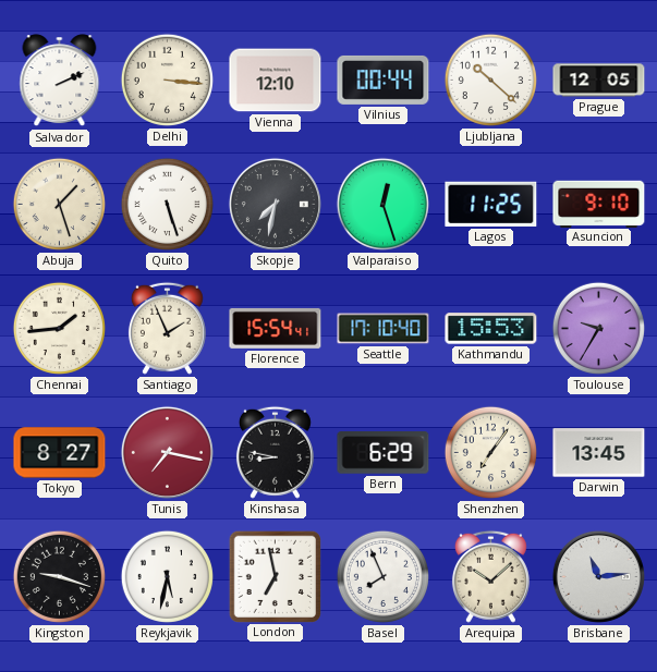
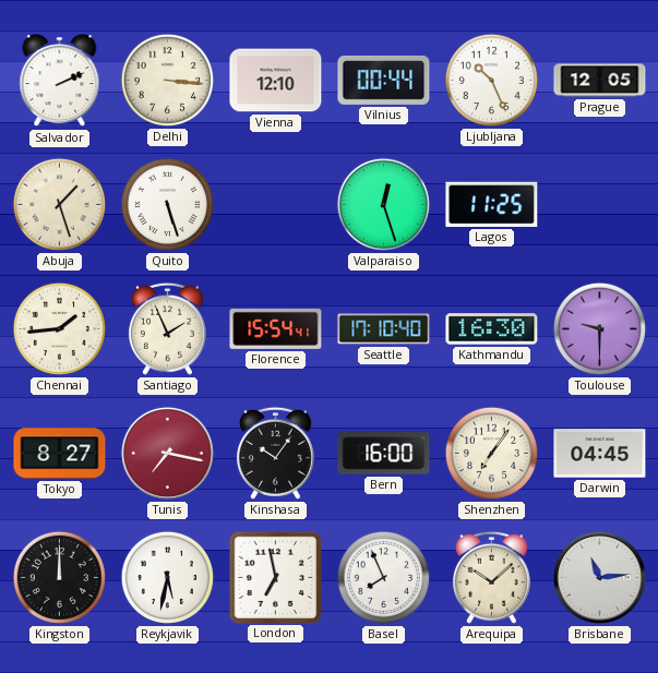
Ljubljana: 10:22 -> 10:26 (491, 80)
Skopje: 7:32 -> none (275, 204)
Asuncion: 9:10 -> none (599, 204)
Kathmandu: 15:53 -> 16:30 (492, 329)
Toulouse: 9:35 -> 9:30 (599, 328)
Kinshasa: 8:47 -> 10:06 (275, 453)
Bern: 6:29 -> 16:00 (384, 454)
Darwin: 13:45 -> 04:45 (600, 454)
Kingston: 9:18 -> 12:00 (59, 577)
